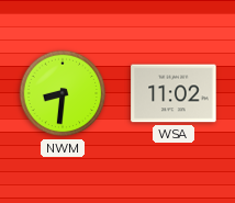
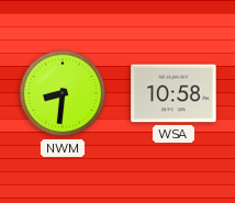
WSA: 11:02 -> 10:58 (174, 93)
